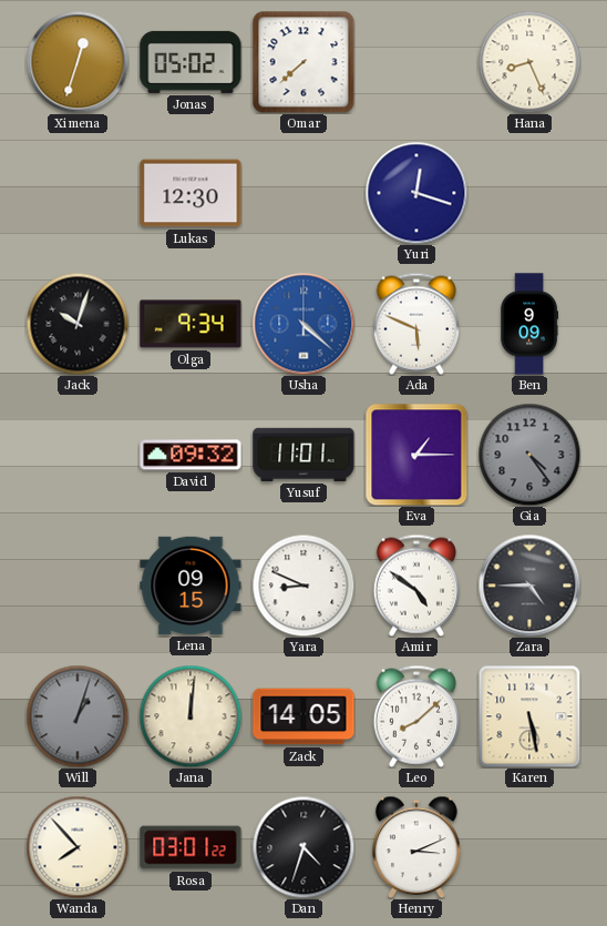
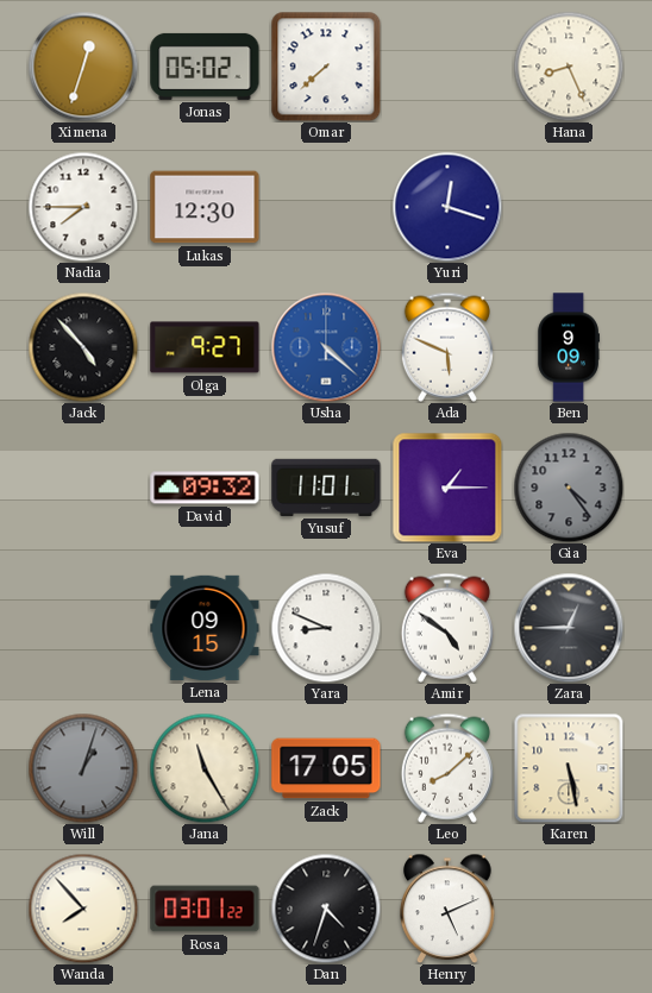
Nadia: none -> 7:45 (83, 207)
Jack: 10:03 -> 4:53 (83, 347)
Olga: 9:34 -> 9:27 (205, 347)
Zara: 4:45 -> 12:45 (569, 628)
Jana: 12:01 -> 11:25 (205, 768)
Zack: 14:05 -> 17:05 (326, 768)
Henry: 3:11 -> 5:11 (447, 909)
